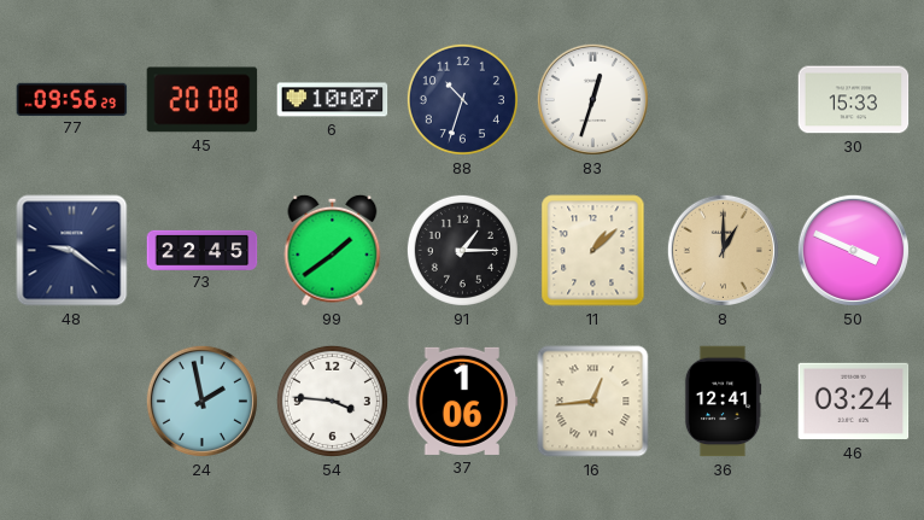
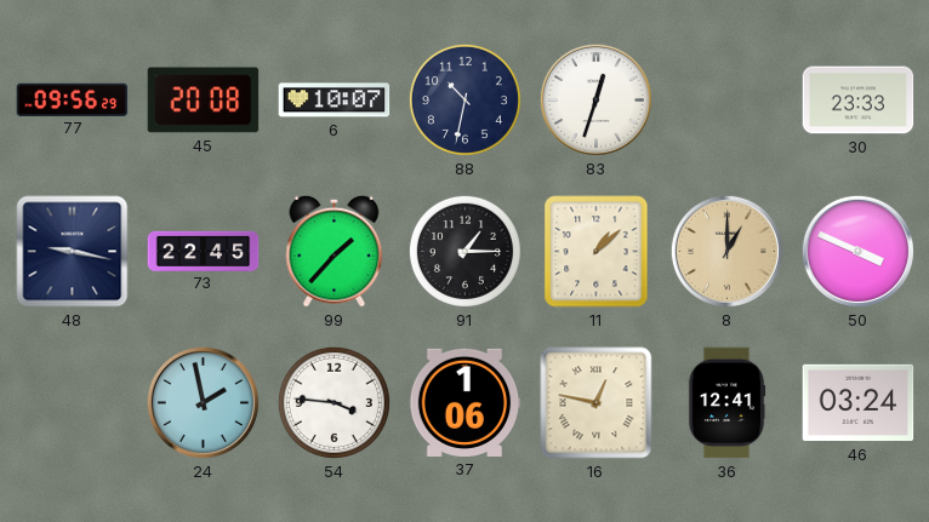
88: 10:33 -> 10:32 (464, 99)
30: 15:33 -> 23:33 (859, 101)
48: 9:21 -> 9:17 (73, 252)
99: 1:39 -> 1:37 (335, 251)
16: 12:44 -> 12:47 (597, 403)
